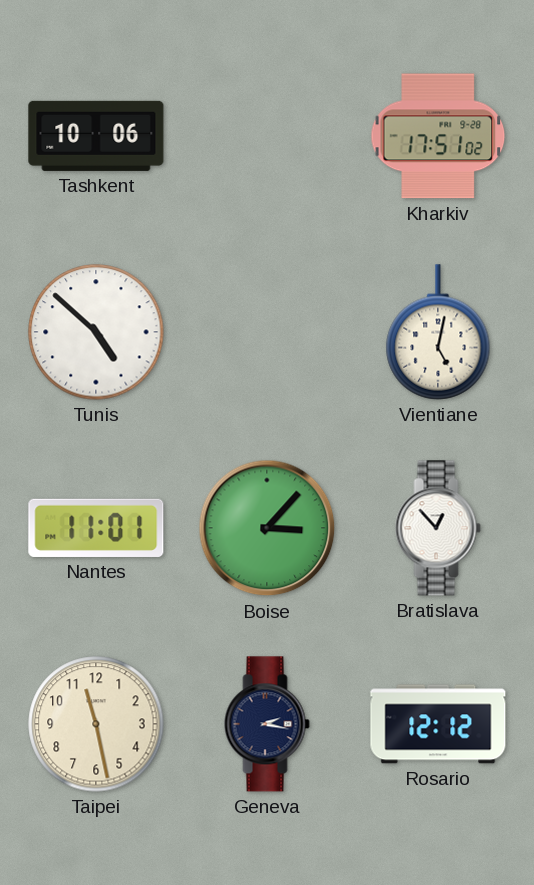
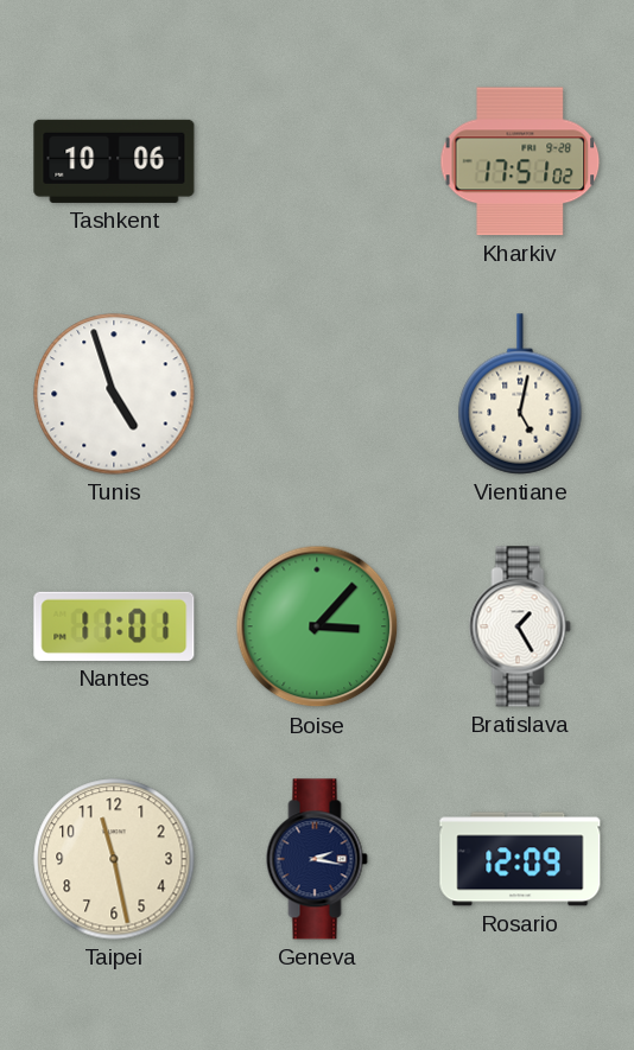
Tunis: 4:52 -> 4:57 (114, 394)
Bratislava: 12:53 -> 1:25 (520, 626)
Rosario: 12:12 -> 12:09 (520, 859)
